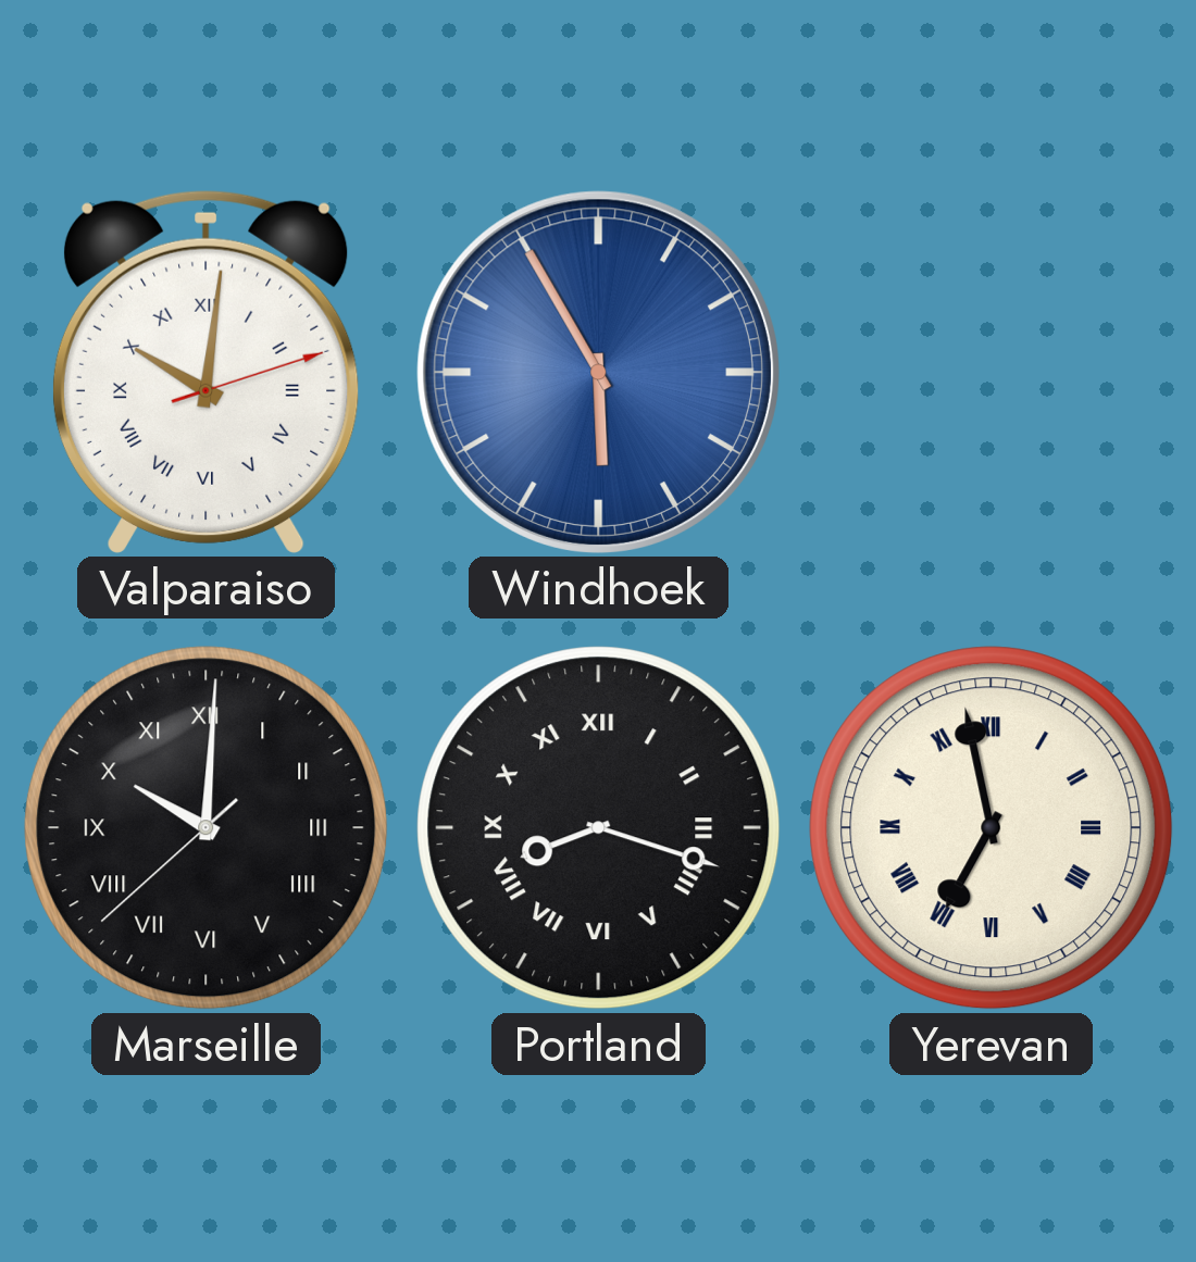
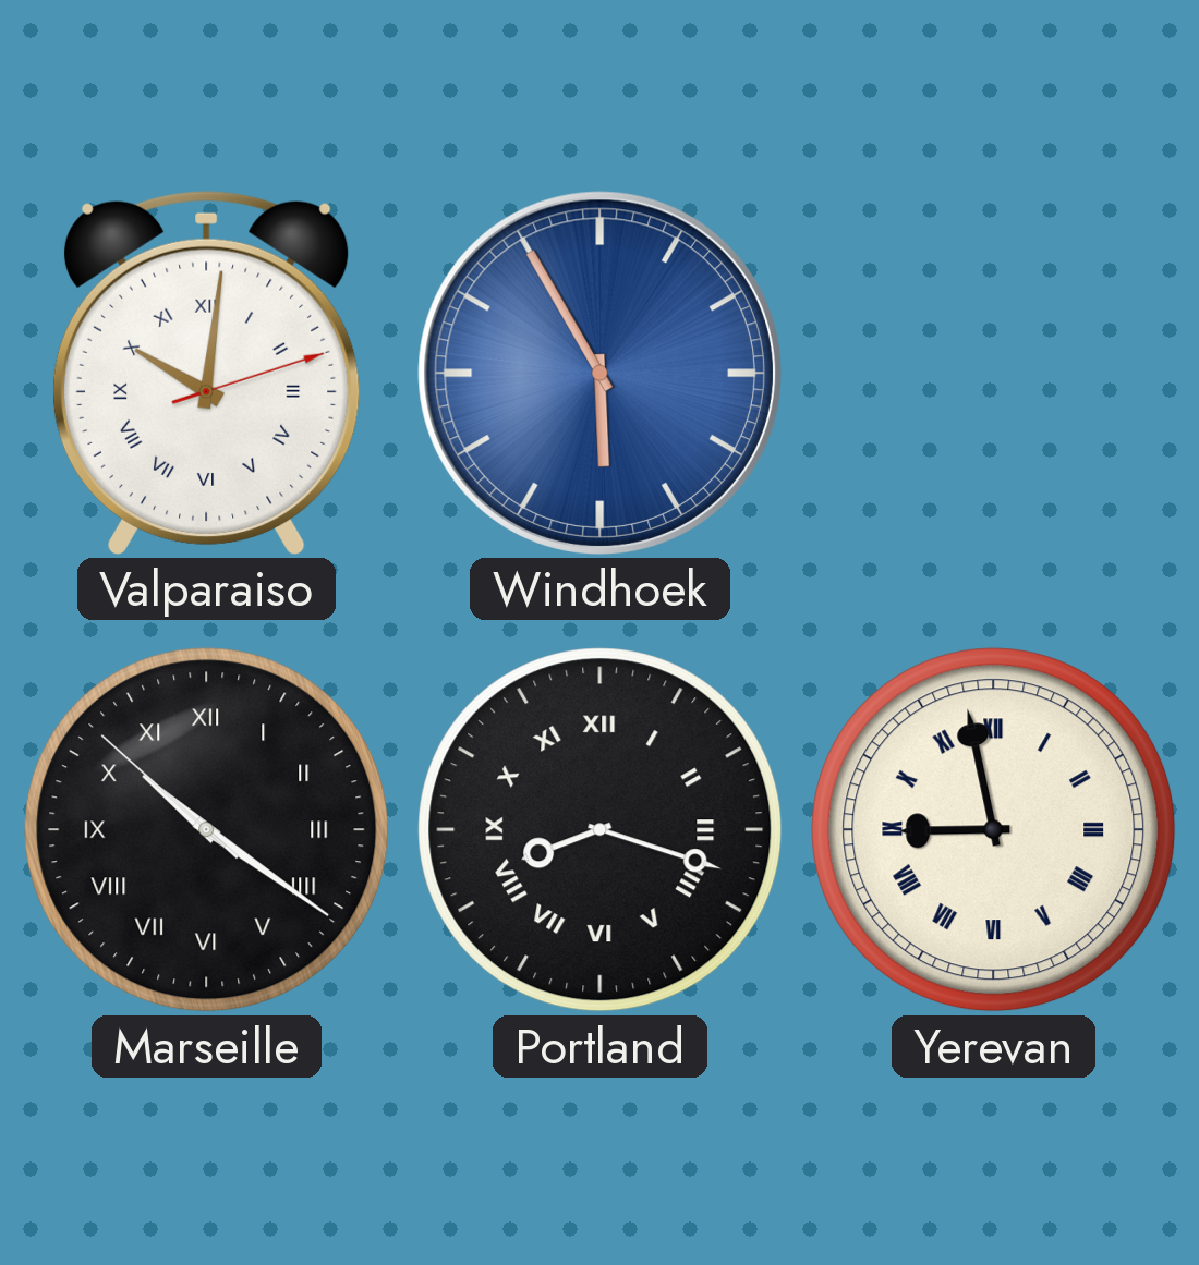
Marseille: 10:00 -> 10:20 (207, 830)
Yerevan: 6:58 -> 8:58 (994, 830)
